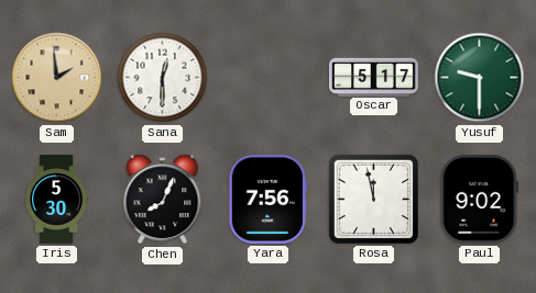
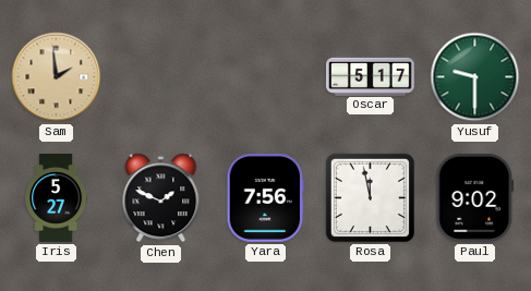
Sana: 12:30 -> none (163, 78)
Iris: 5:30 -> 5:27 (57, 198)
Chen: 8:04 -> 1:49 (161, 198)
